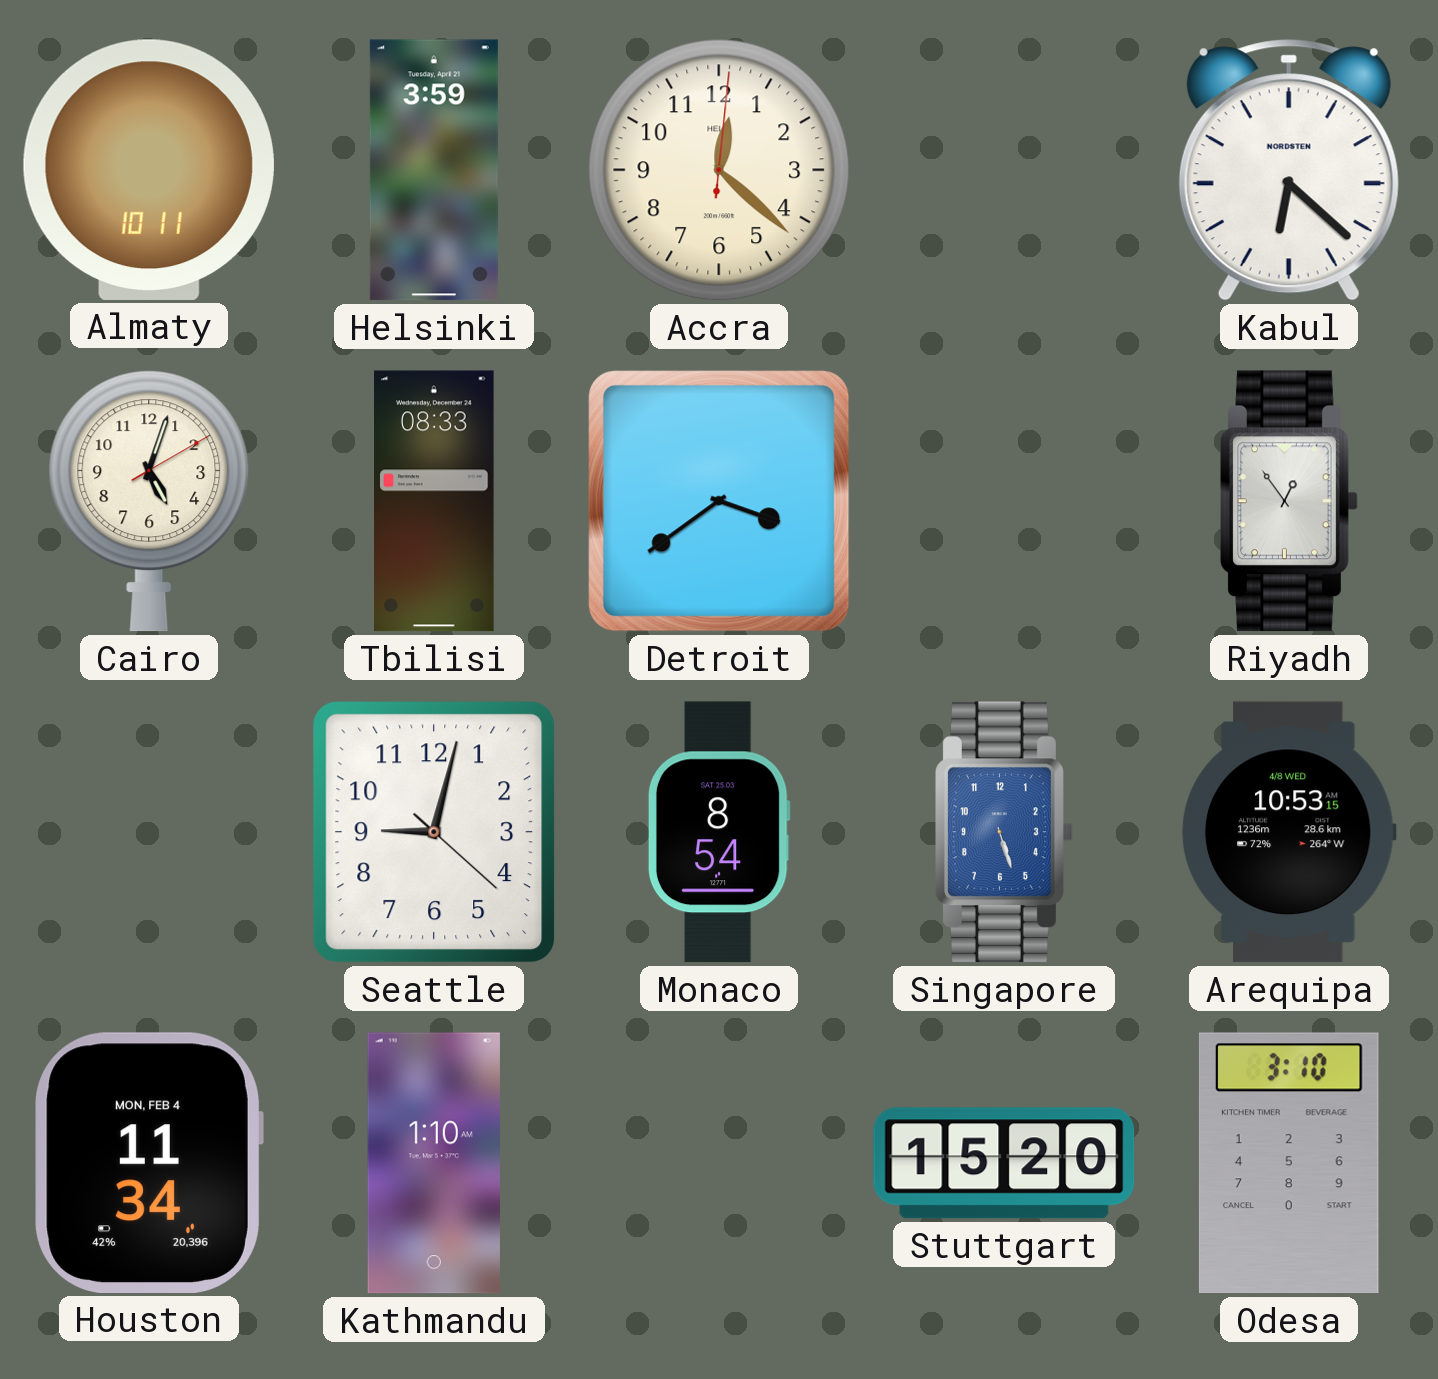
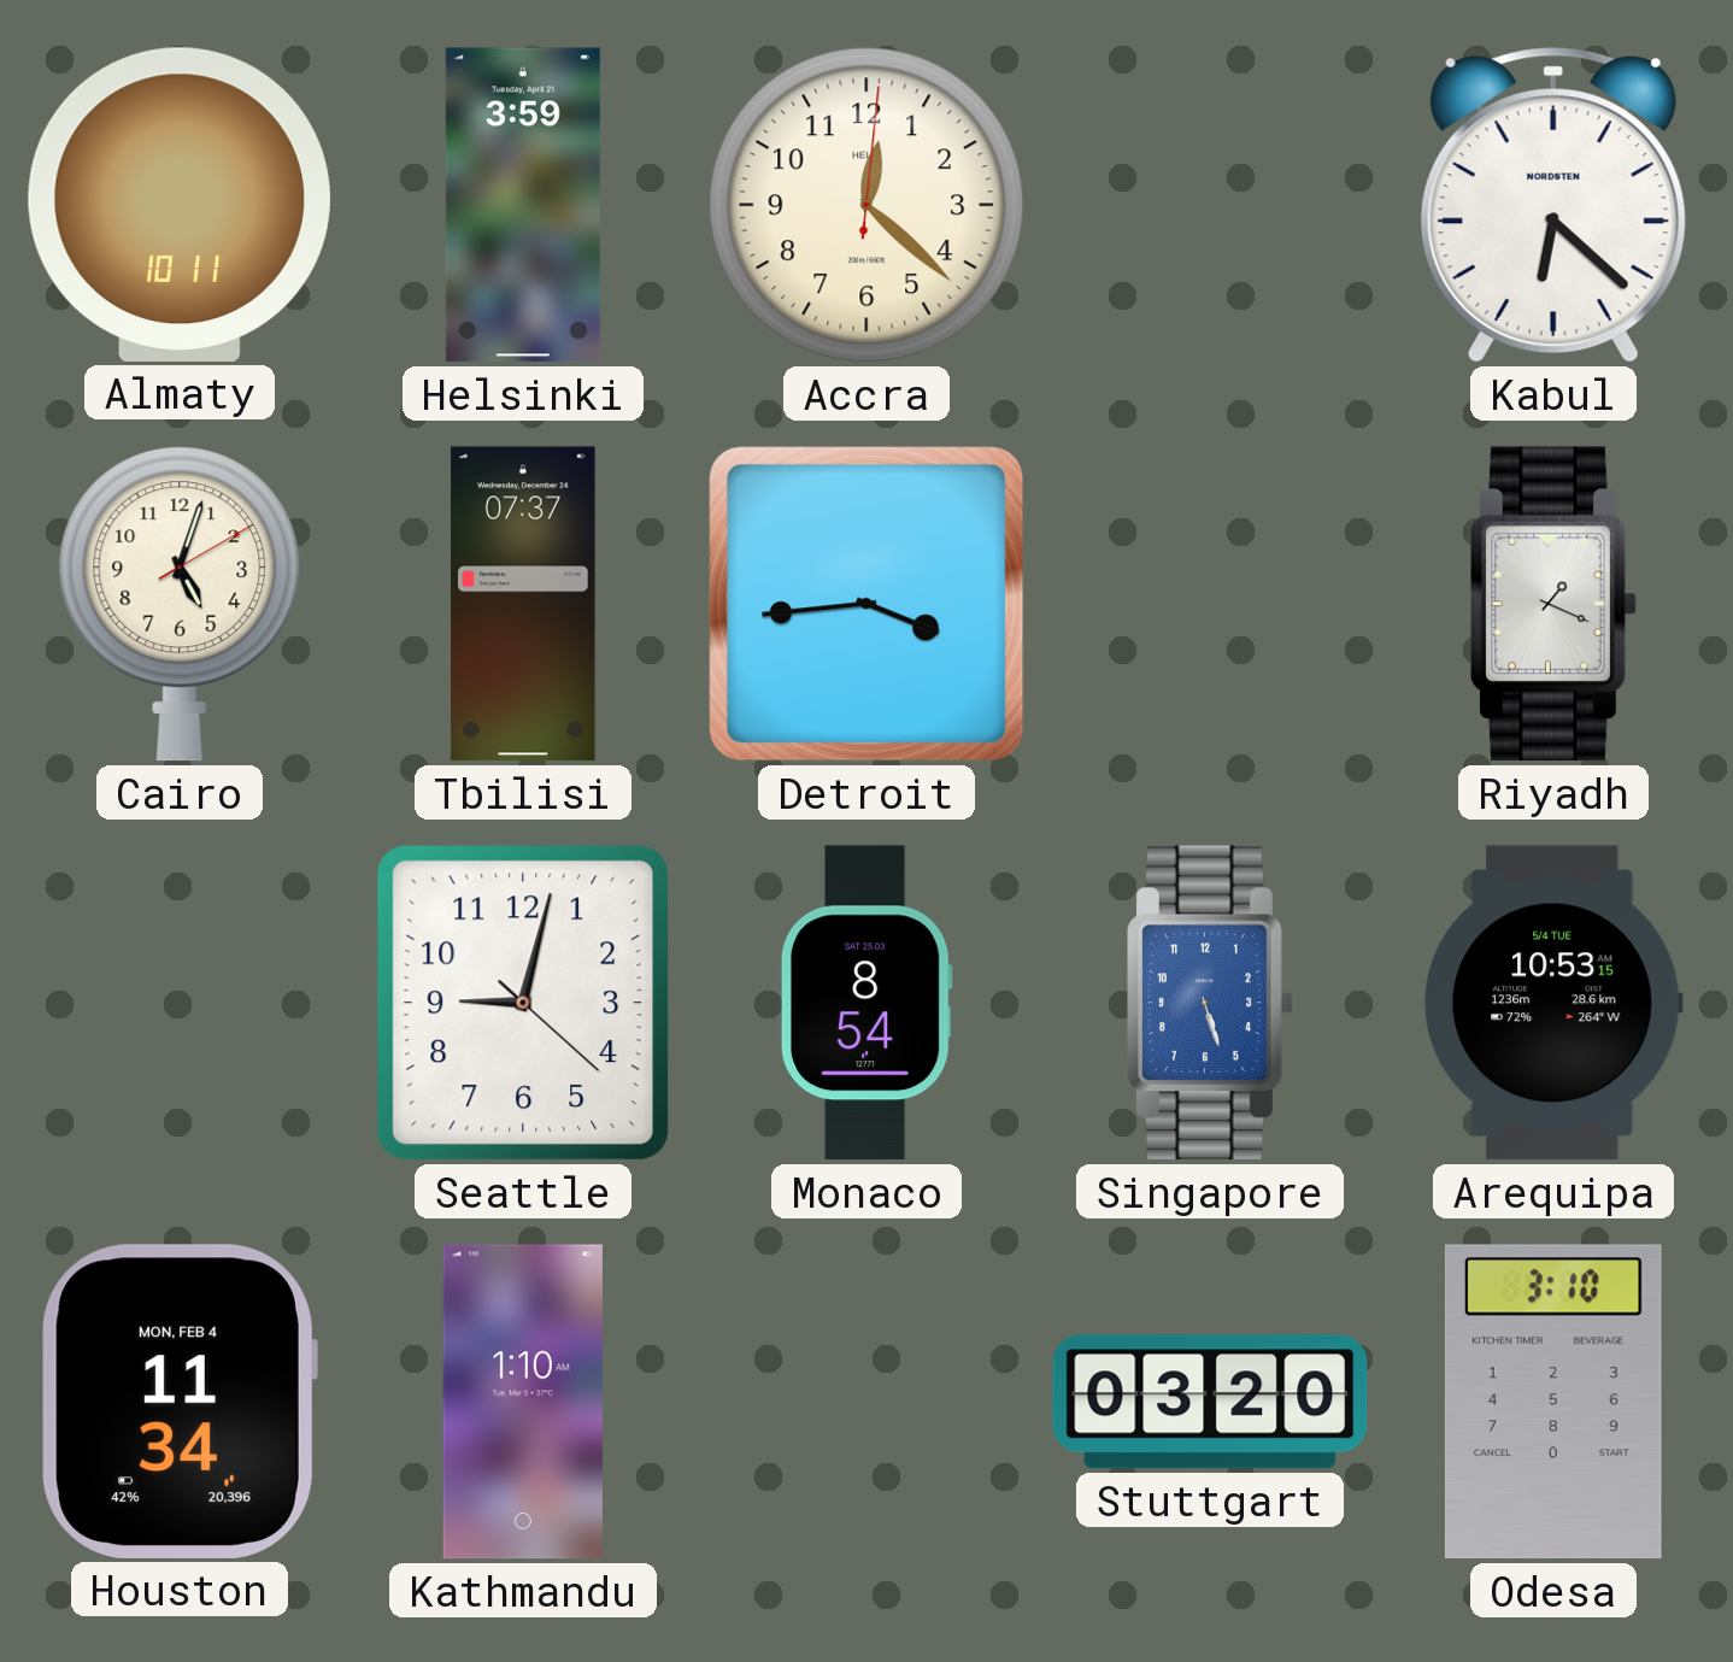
Tbilisi: 08:33 -> 07:37 (523, 604)
Detroit: 3:39 -> 3:44 (866, 604)
Riyadh: 12:54 -> 1:19 (1555, 604)
Arequipa date: 4/8 WED -> 5/4 TUE (1553, 1003)
Stuttgart: 15:20 -> 03:20 (1210, 1402)
